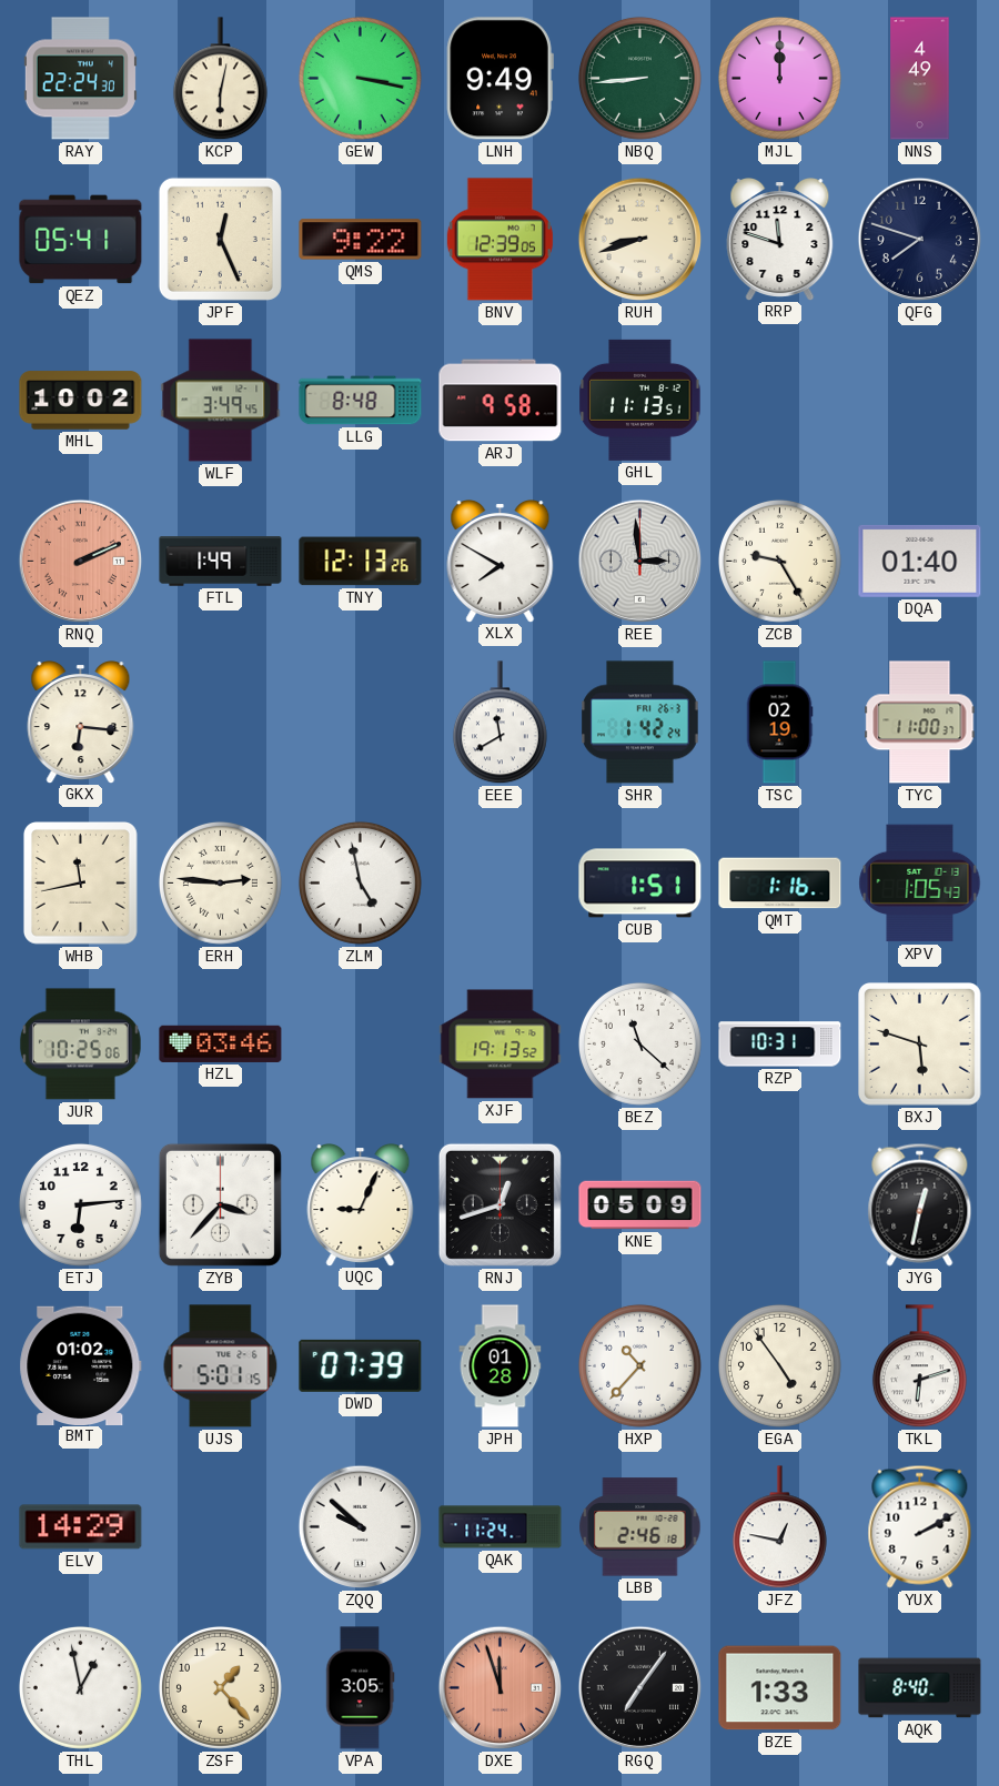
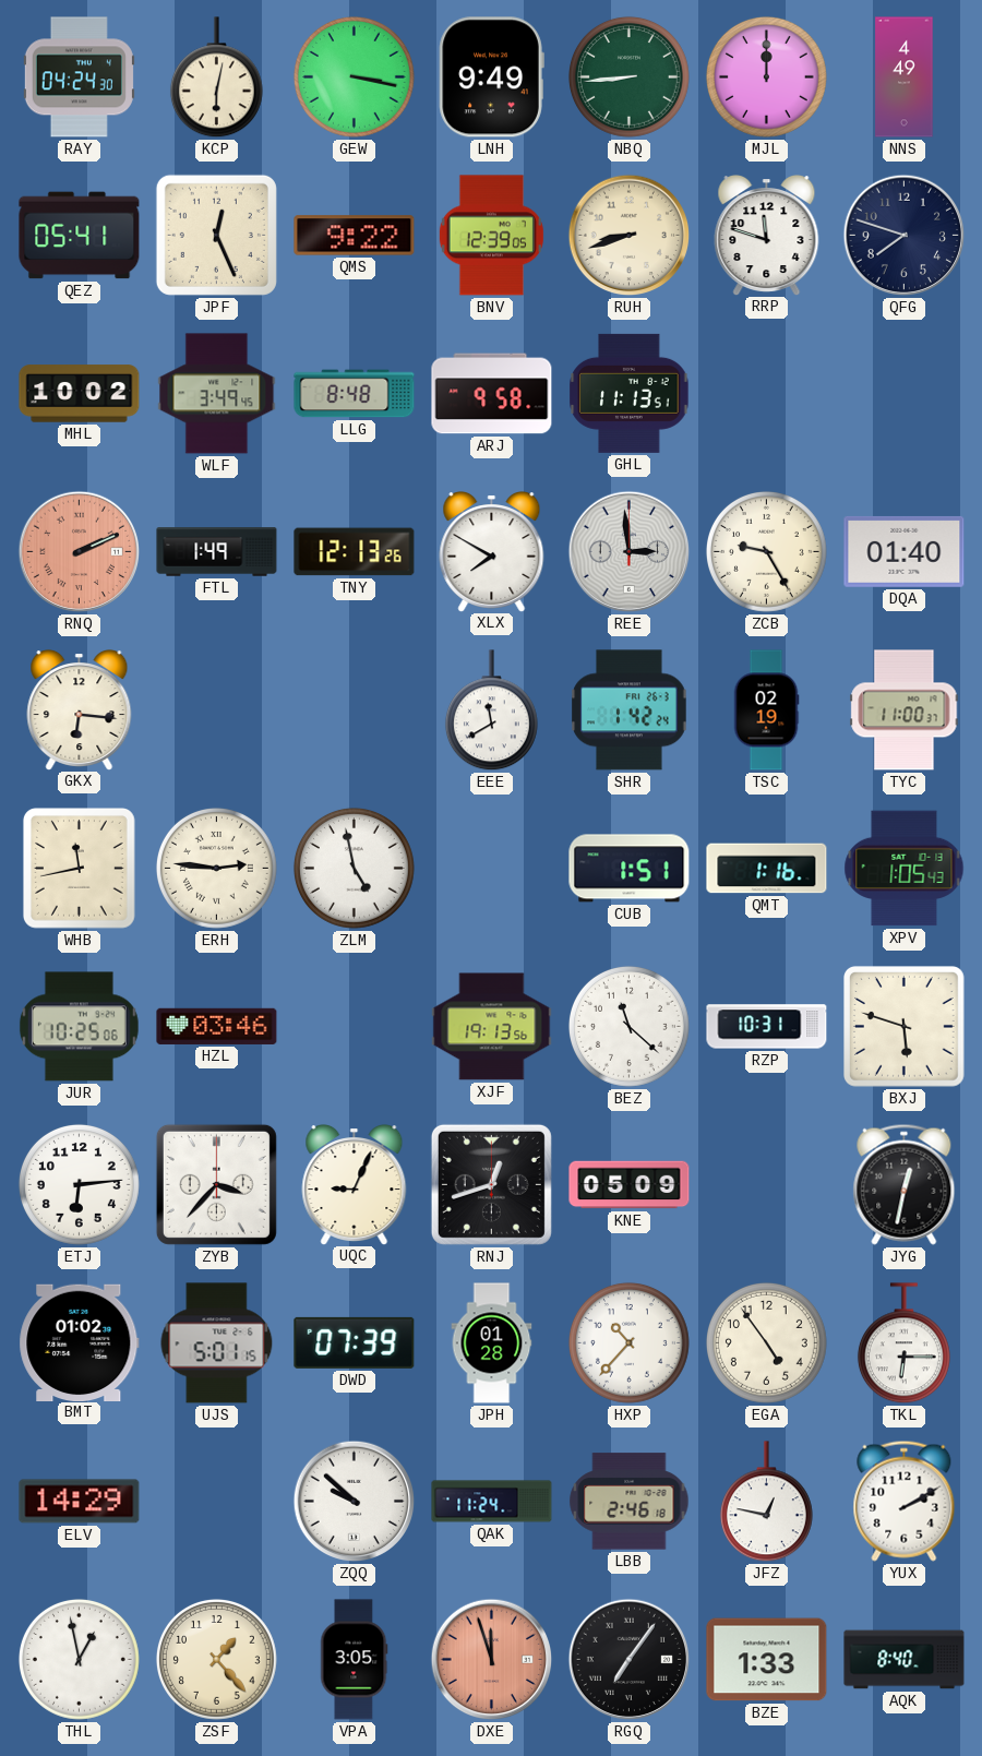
RAY: 22:24 -> 04:24 (79, 77)
XJF: 19:13:52 -> 19:13:56 (492, 1027)
TKL: 6:12 -> 6:15 (903, 1343)
